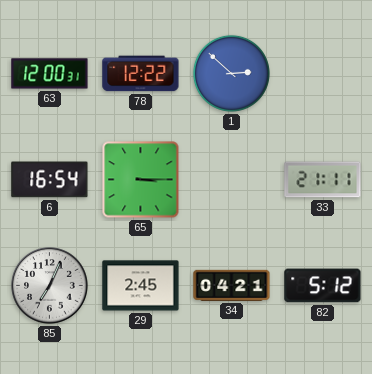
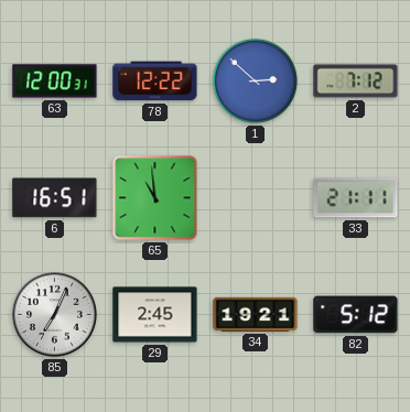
2: none -> 7:12 (356, 82)
6: 16:54 -> 16:51 (55, 198)
65: 3:15 -> 10:59 (155, 198)
34: 04:21 -> 19:21 (256, 314)
